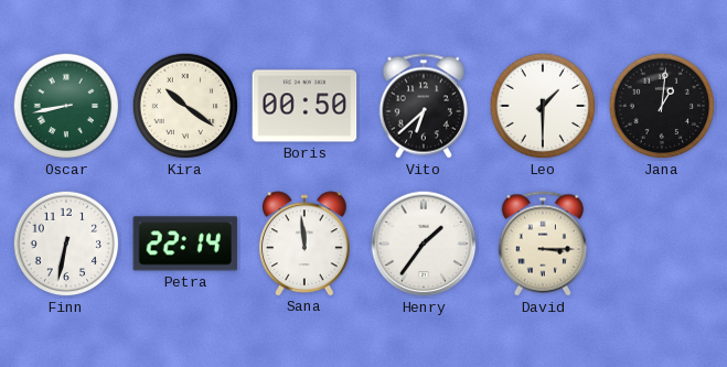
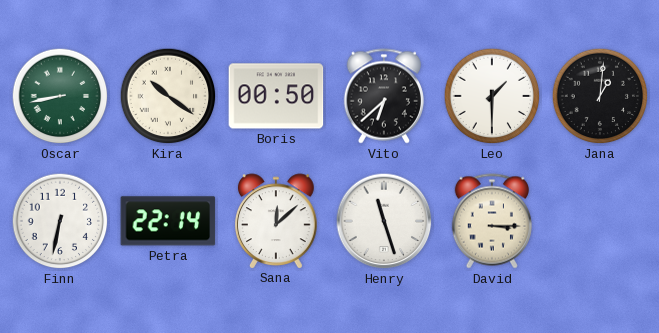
Sana: 11:59 -> 12:08 (277, 221)
Henry: 1:36 -> 11:27 (384, 221)
